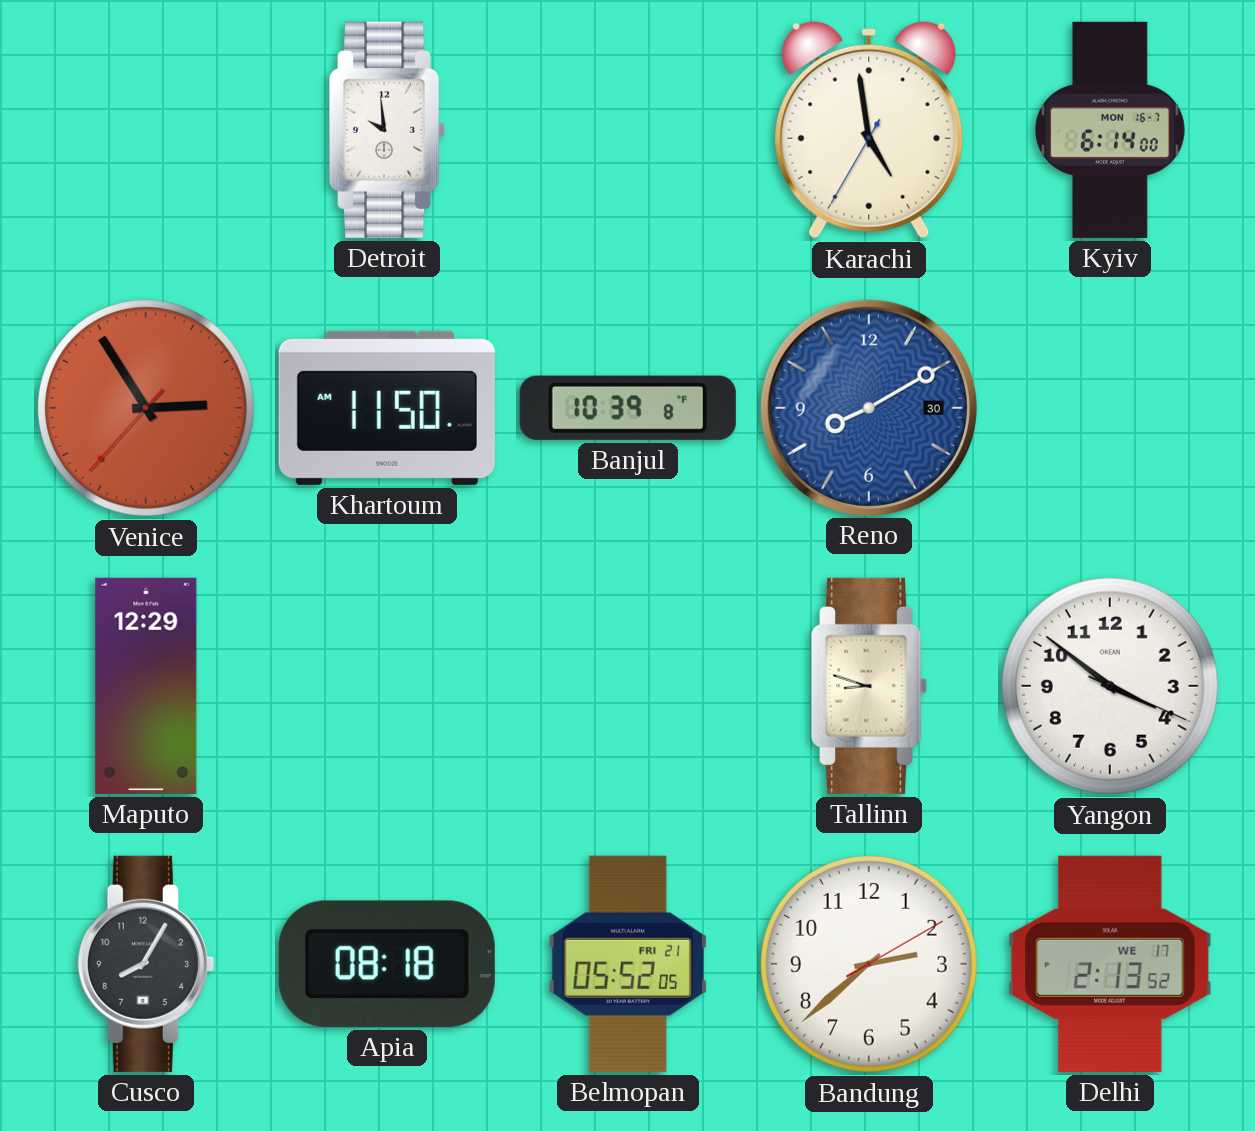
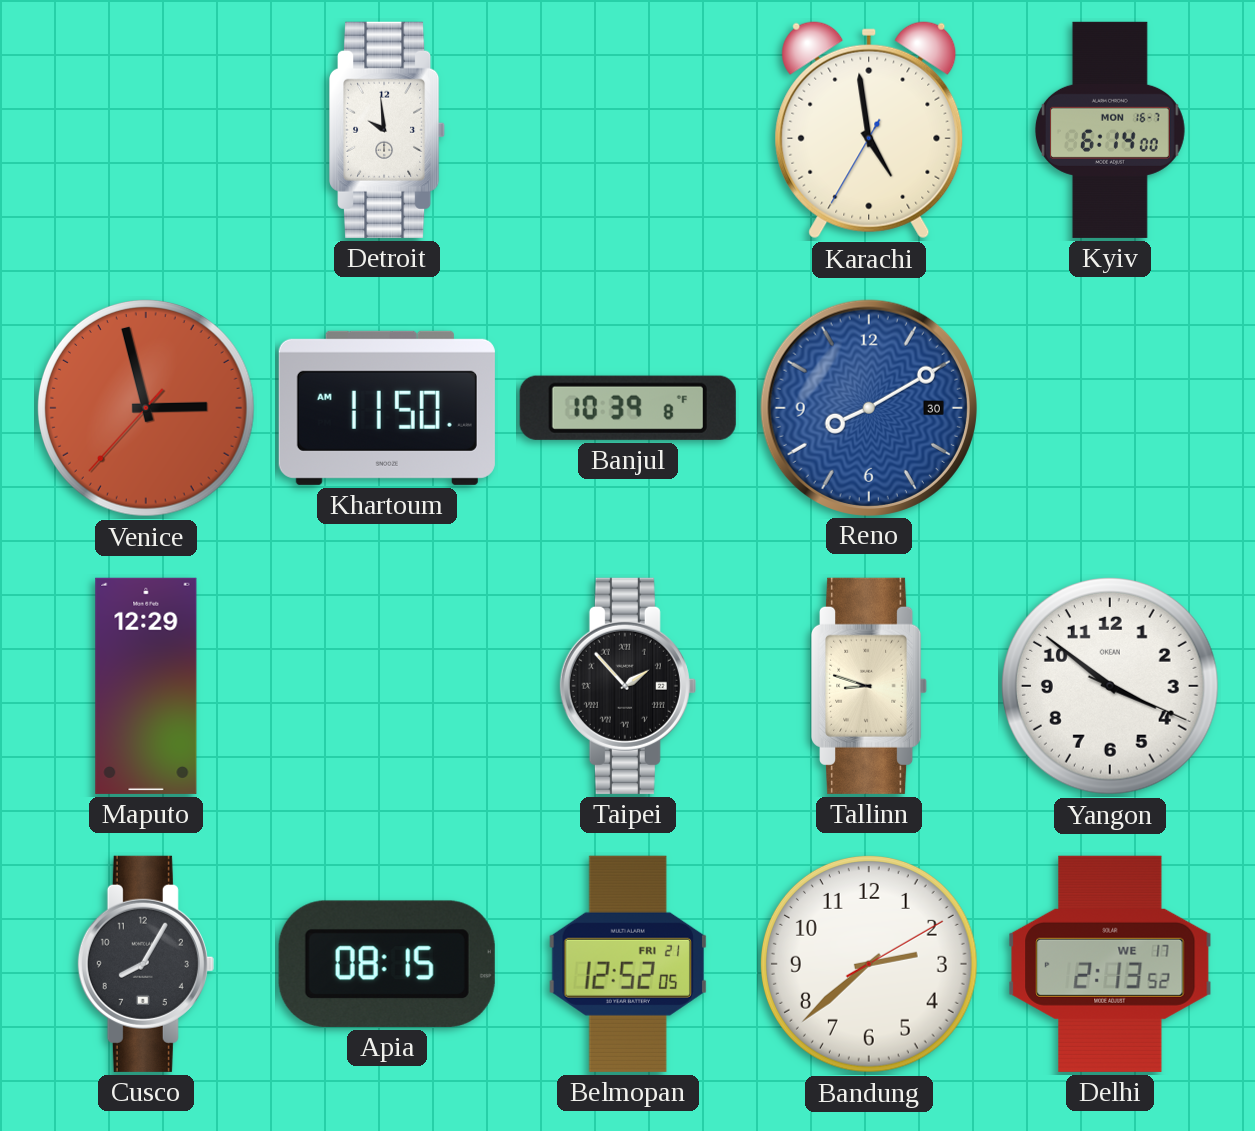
Venice: 2:54 -> 2:57 (146, 408)
Taipei: none -> 1:53 (628, 686)
Apia: 08:18 -> 08:15 (387, 964)
Belmopan: 05:52 -> 12:52 (628, 964)
